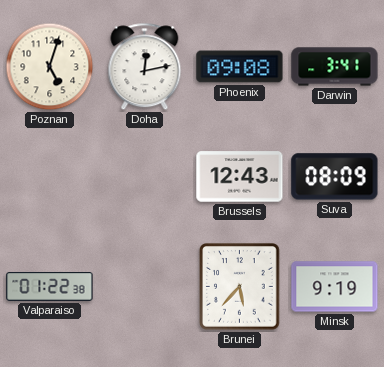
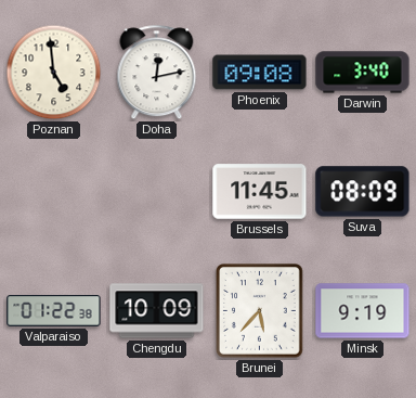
Poznan: 5:03 -> 4:59 (54, 73)
Darwin: 3:41 -> 3:40 (363, 73)
Brussels: 12:43 -> 11:45 (260, 192)
Chengdu: none -> 10:09 (157, 311)
